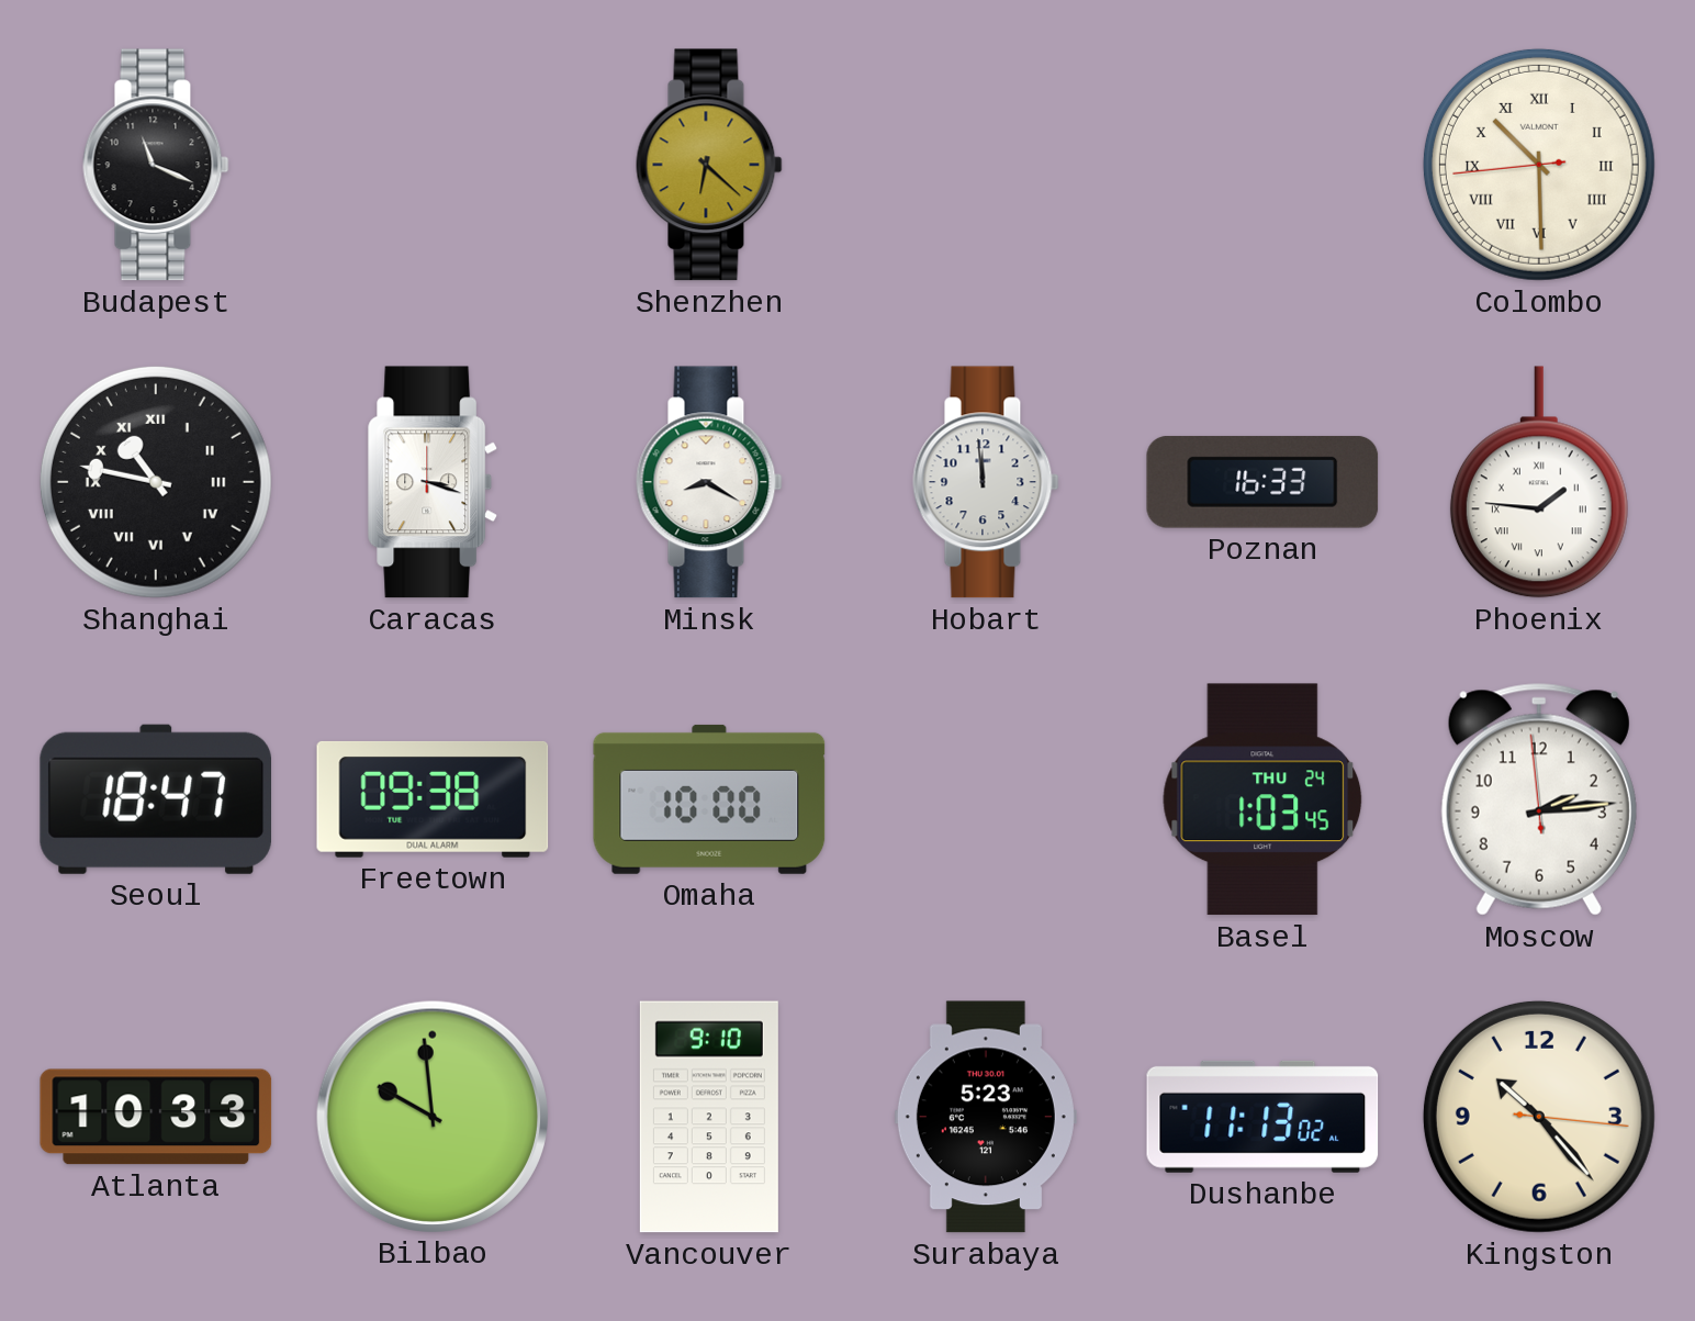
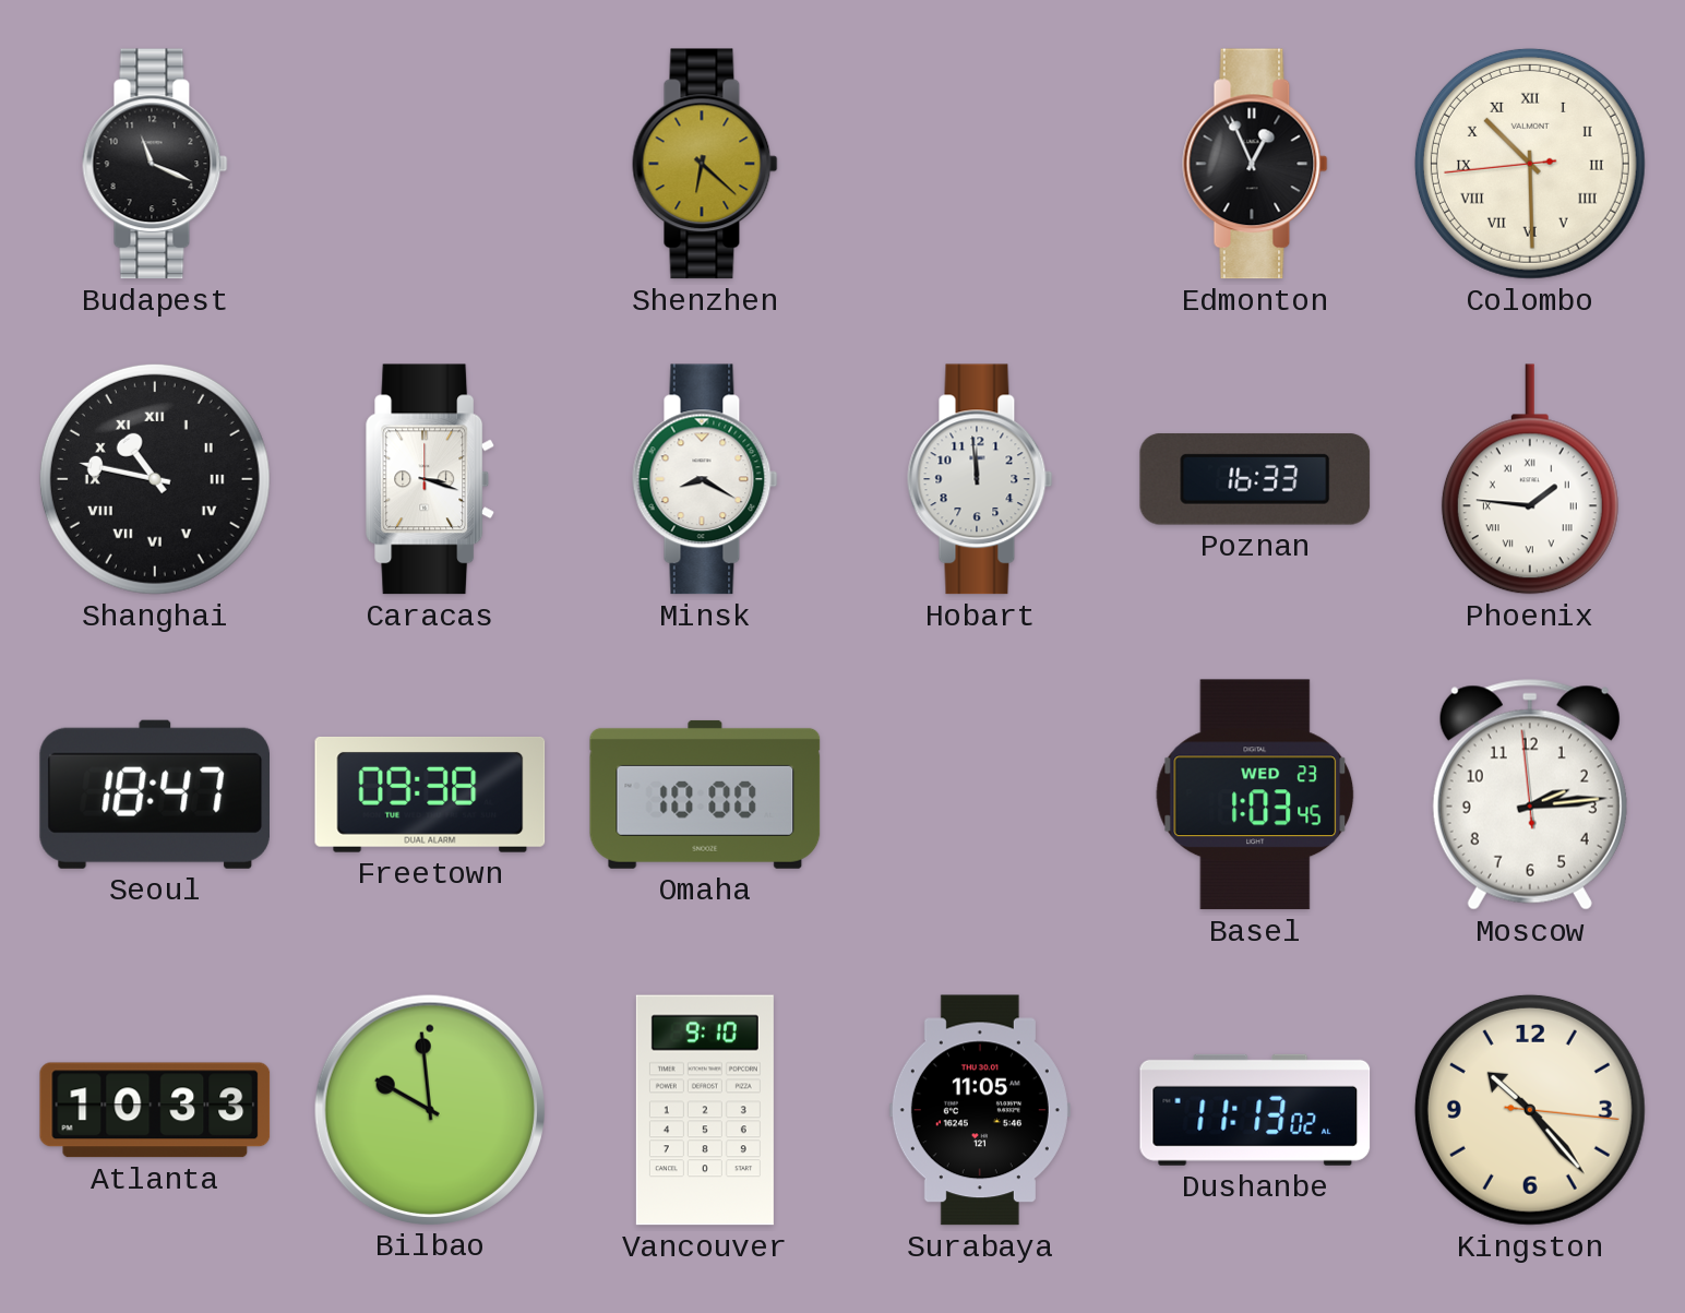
Edmonton: none -> 12:56 (1255, 164)
Basel date: THU 24 -> WED 23 (1255, 795)
Surabaya: 5:23 -> 11:05 (980, 1110)
